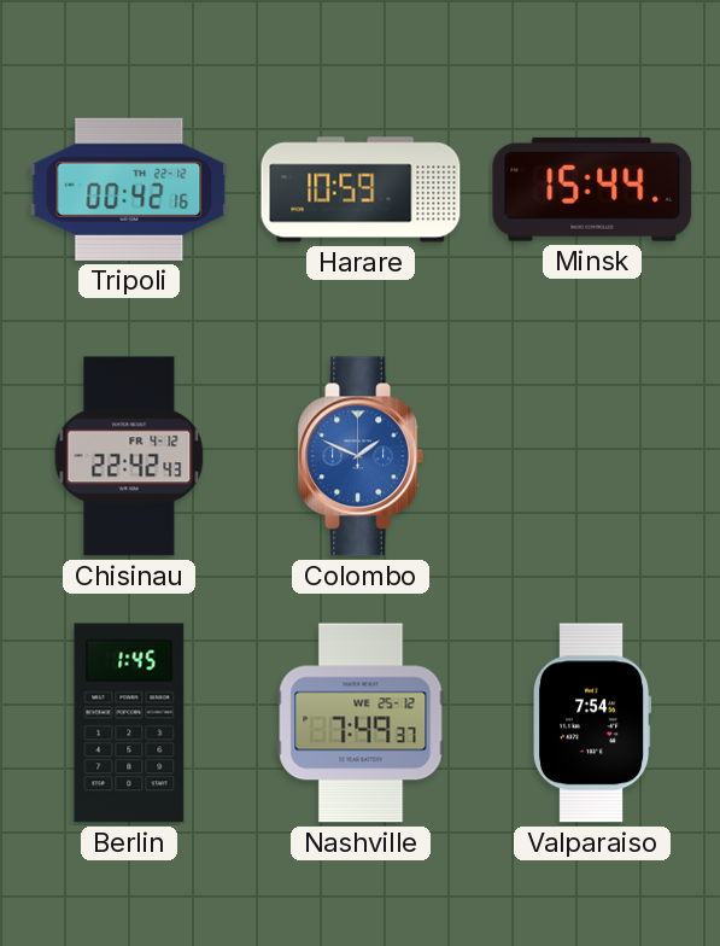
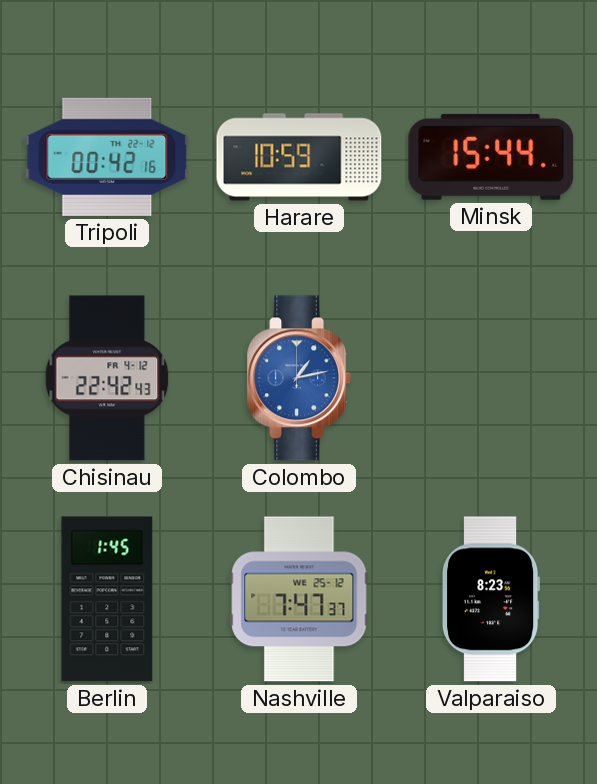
Colombo: 1:49 -> 1:13 (298, 378)
Nashville: 7:49 -> 7:47 (299, 599)
Valparaiso: 7:54 -> 8:23 (492, 599)
